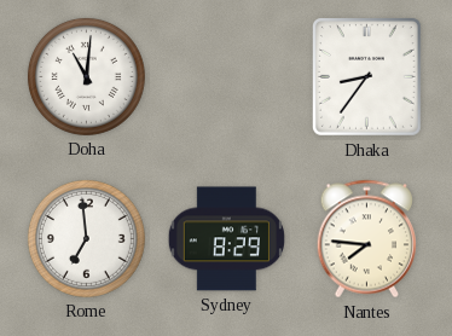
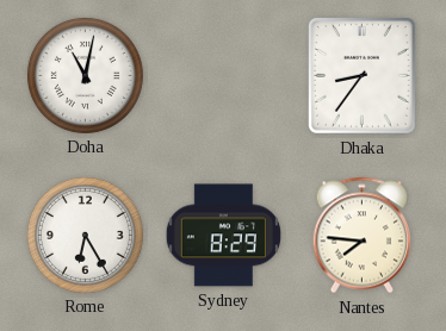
Doha: 11:01 -> 11:02 (85, 75)
Rome: 6:59 -> 6:25 (85, 235)
